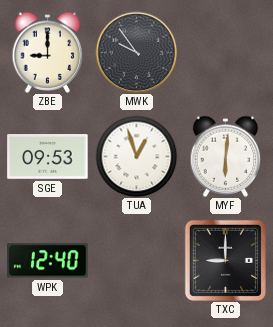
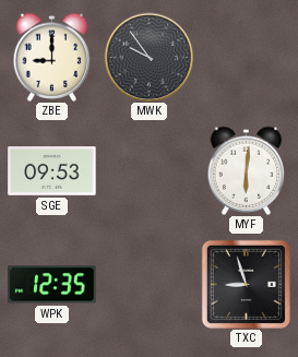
TUA: 12:57 -> none (136, 156)
WPK: 12:40 -> 12:35 (52, 285)
TXC: 9:00 -> 8:57 (246, 284)
